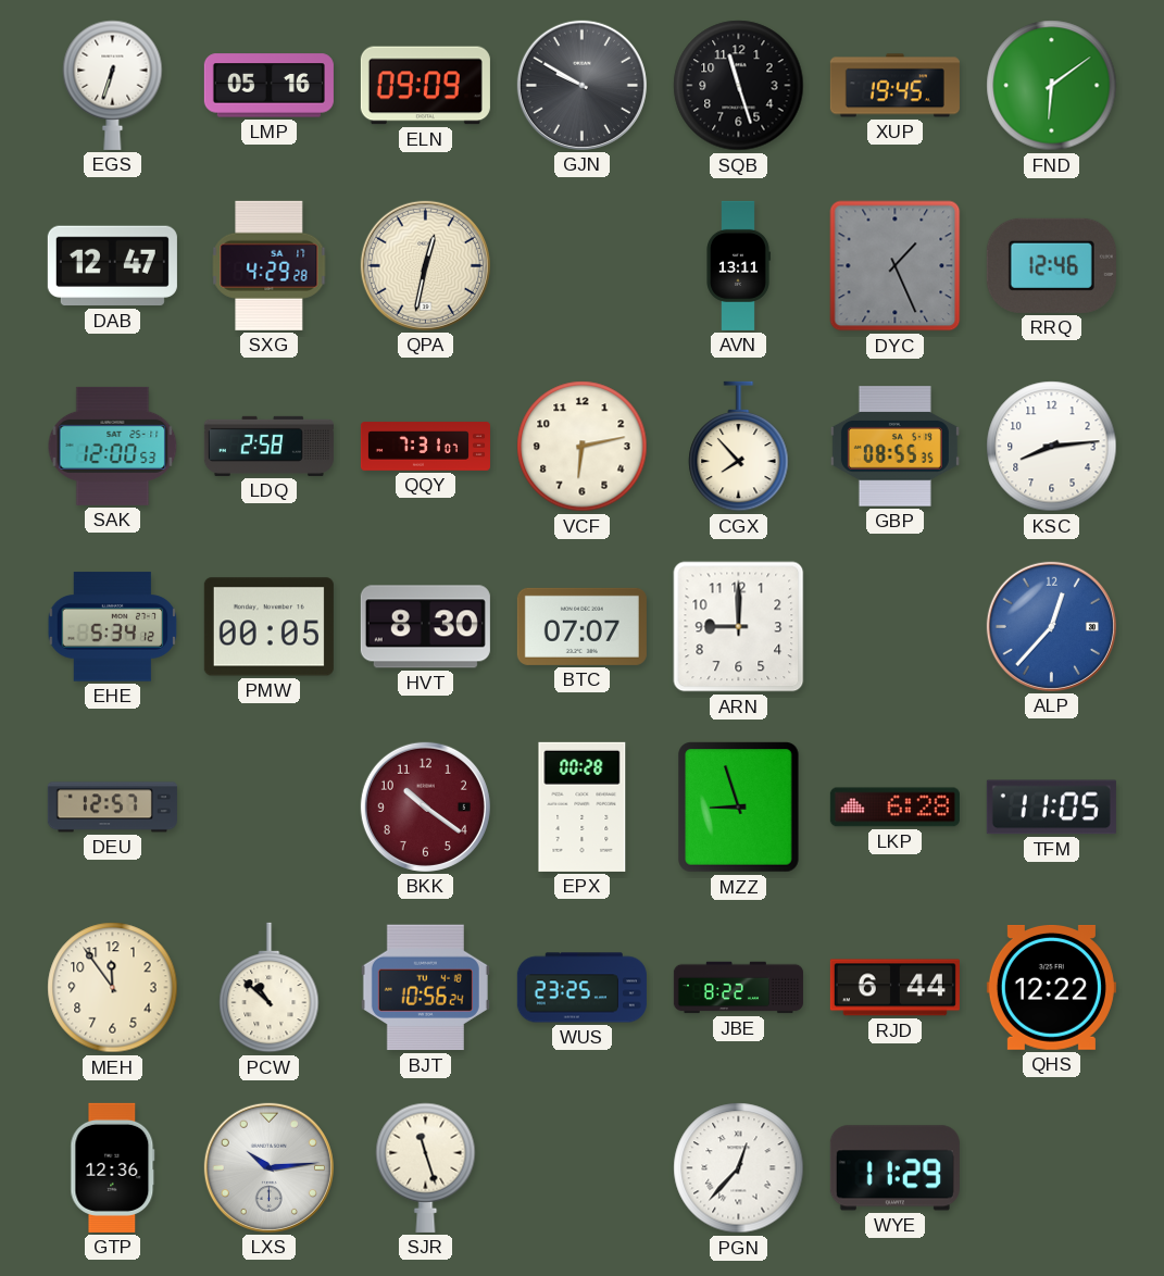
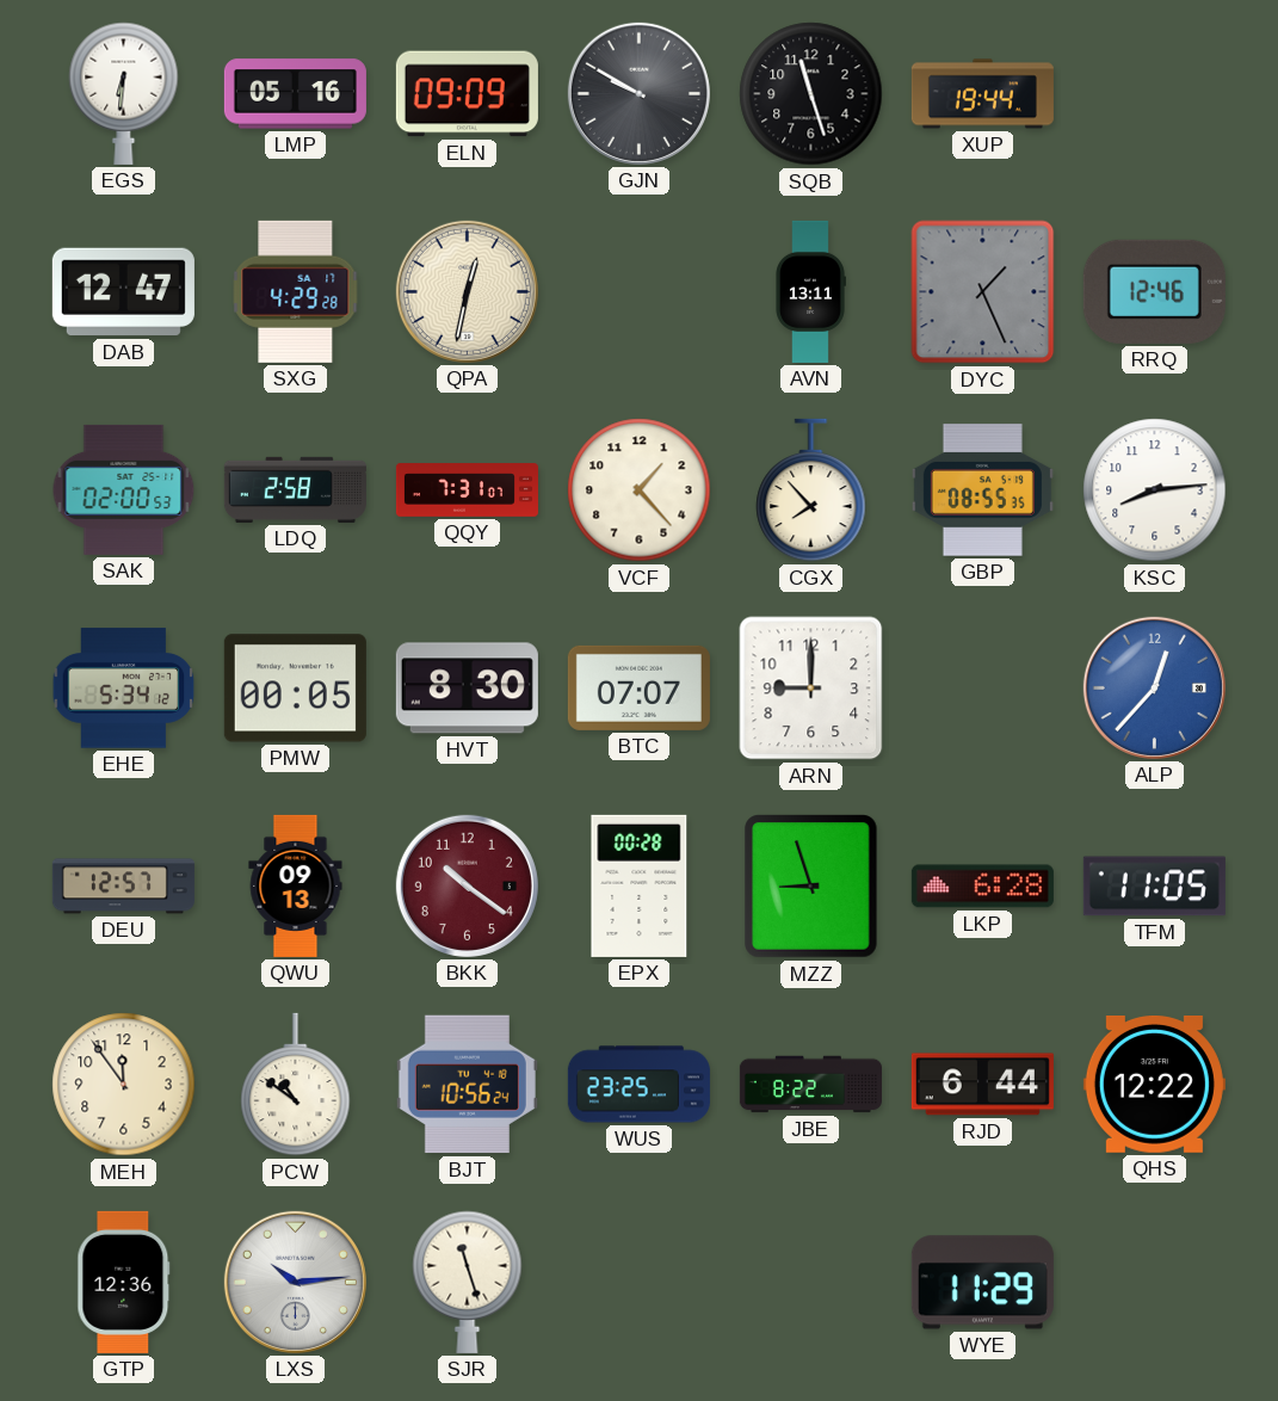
EGS: 6:33 -> 6:31 (124, 93)
XUP: 19:45 -> 19:44 (982, 94)
FND: 6:09 -> none (1052, 86)
SAK: 12:00 -> 02:00 (124, 489)
VCF: 6:13 -> 1:23 (640, 490)
QWU: none -> 09:13 (296, 885)
PCW: 10:52 -> 10:51 (296, 1085)
PGN: 12:37 -> none (739, 1168)
